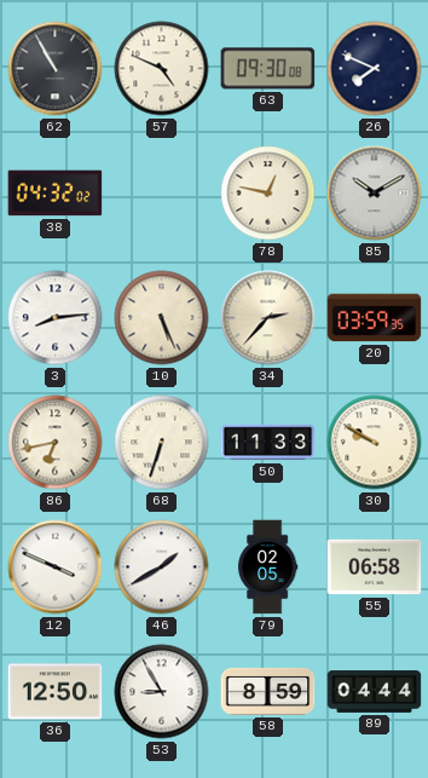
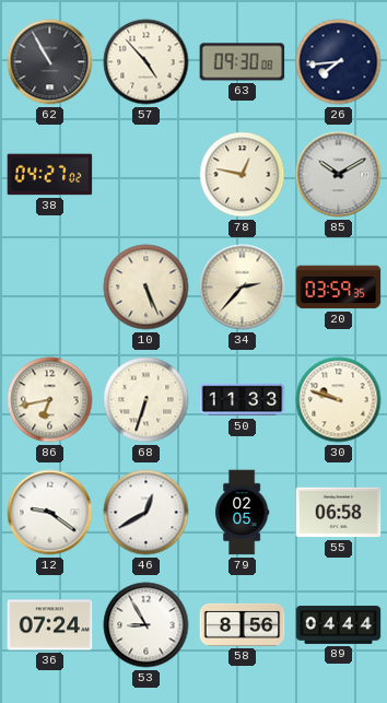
57: 4:49 -> 4:53 (146, 62)
26: 7:49 -> 7:44 (339, 62)
38: 04:32 -> 04:27 (50, 175)
3: 8:14 -> none (56, 318)
30: 9:50 -> 9:48 (339, 400)
12: 3:49 -> 9:21 (50, 513)
46: 1:40 -> 12:40 (146, 513)
36: 12:50 -> 07:24 (50, 625)
58: 8:59 -> 8:56 (243, 624)
